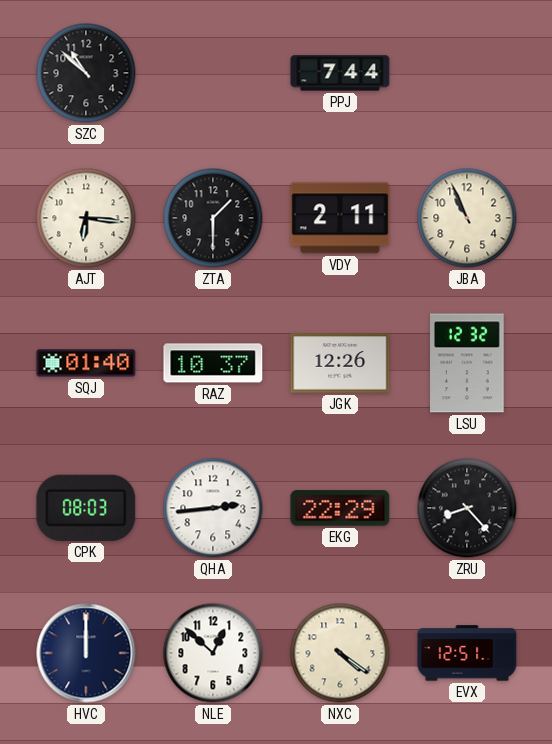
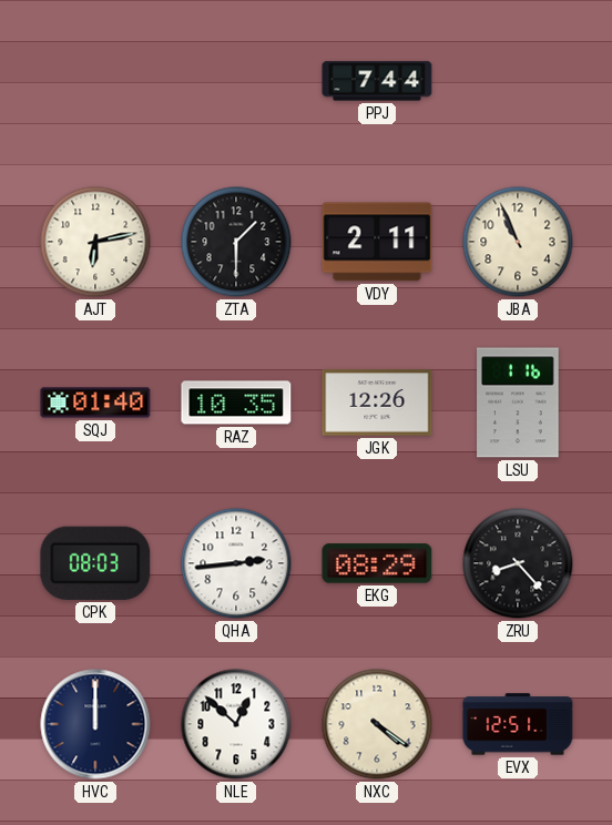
SZC: 10:52 -> none (86, 73)
AJT: 6:16 -> 6:13 (95, 242)
RAZ: 10:37 -> 10:35 (236, 403)
LSU: 12:32 -> 1:16 (518, 403)
EKG: 22:29 -> 08:29 (377, 563)
